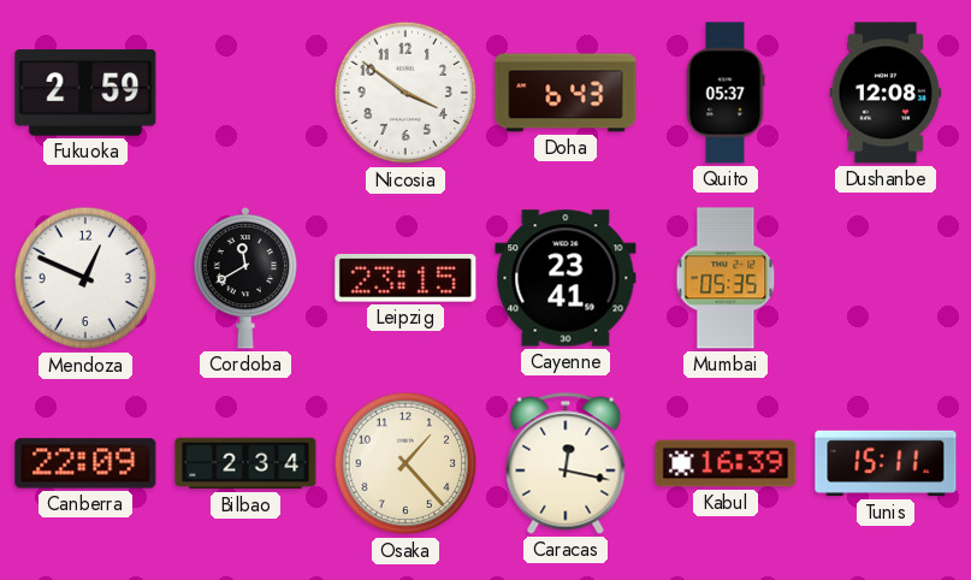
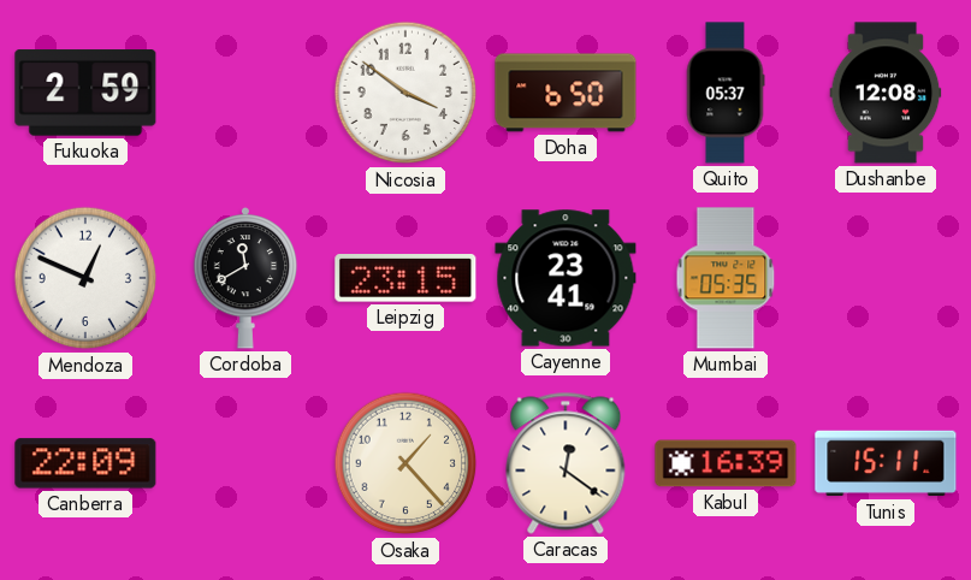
Doha: 6:43 -> 6:50 (566, 93)
Bilbao: 2:34 -> none (245, 463)
Caracas: 12:17 -> 12:21 (566, 463)
